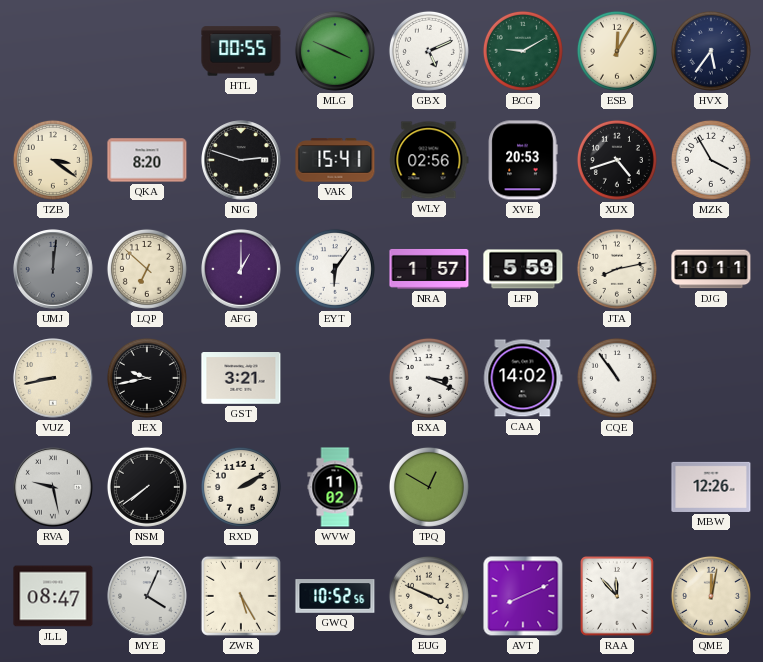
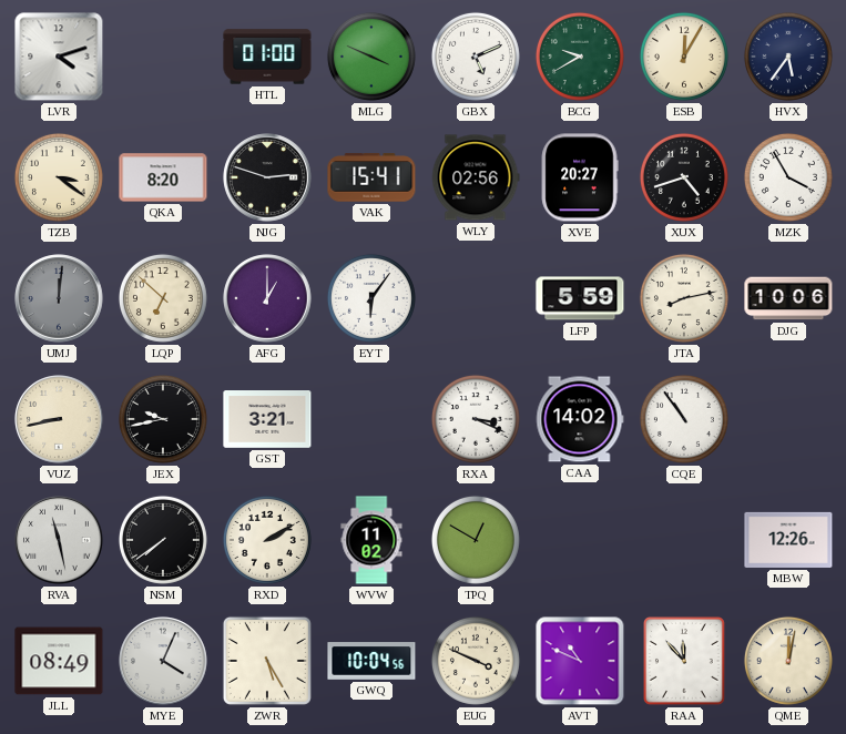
LVR: none -> 4:12 (59, 57)
HTL: 00:55 -> 01:00 (267, 57)
BCG: 9:10 -> 9:40 (580, 57)
XVE: 20:53 -> 20:27 (580, 177)
NRA: 1:57 -> none (429, 269)
DJG: 10:11 -> 10:06 (788, 298)
RVA: 9:28 -> 11:28 (59, 540)
JLL: 08:47 -> 08:49 (59, 661)
GWQ: 10:52 -> 10:04 (371, 661)
AVT: 8:11 -> 10:49 (580, 661)
